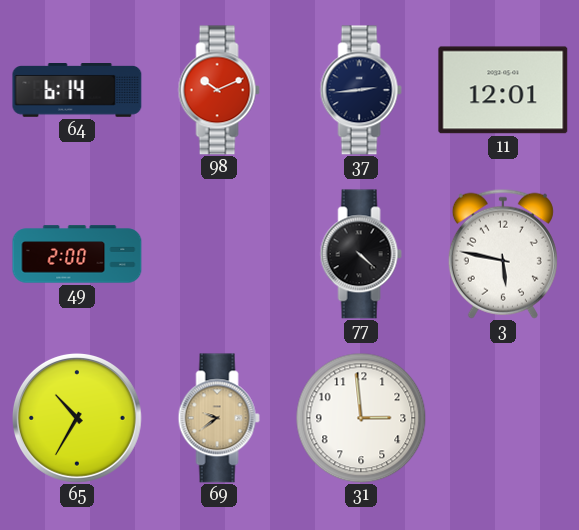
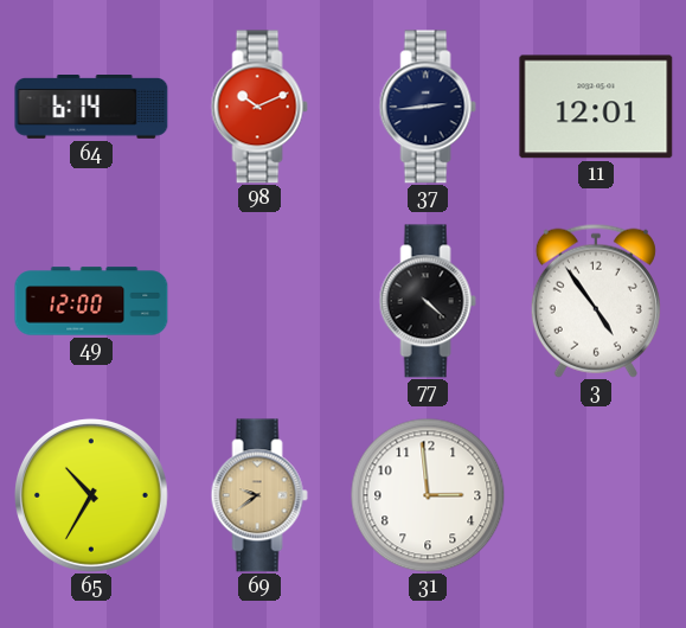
49: 2:00 -> 12:00 (91, 301)
3: 5:47 -> 4:54 (596, 301)
